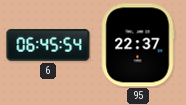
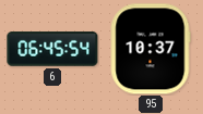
95: 22:37 -> 10:37 (151, 49)
